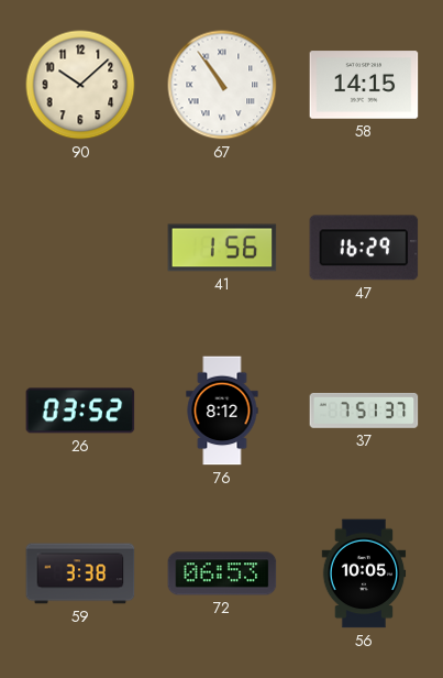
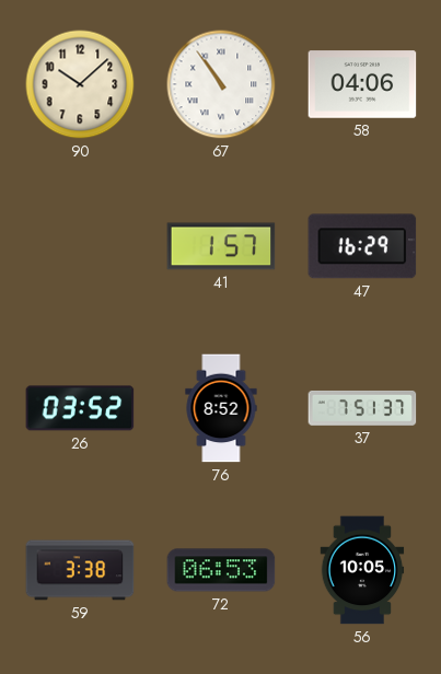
58: 14:15 -> 04:06 (362, 84)
41: 1:56 -> 1:57 (221, 246)
76: 8:12 -> 8:52 (221, 408)
